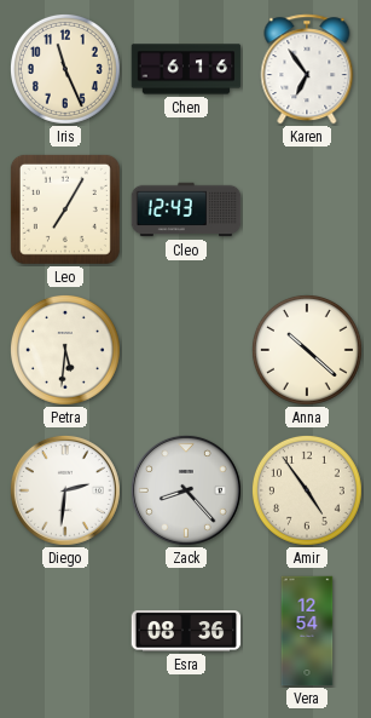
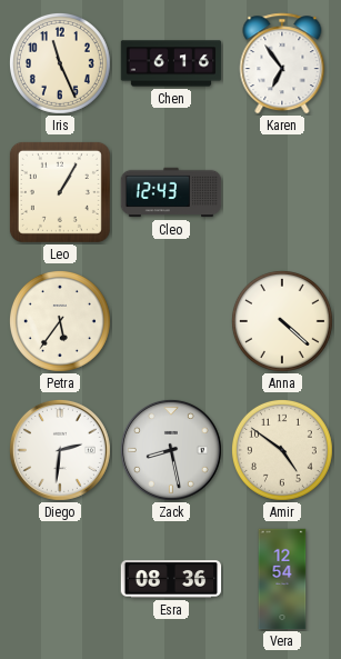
Leo: 7:05 -> 1:05 (60, 192)
Petra: 5:31 -> 5:36 (60, 321)
Anna: 10:22 -> 4:22 (282, 321)
Zack: 8:23 -> 8:28 (171, 450)
Amir: 4:54 -> 4:51 (282, 450)
